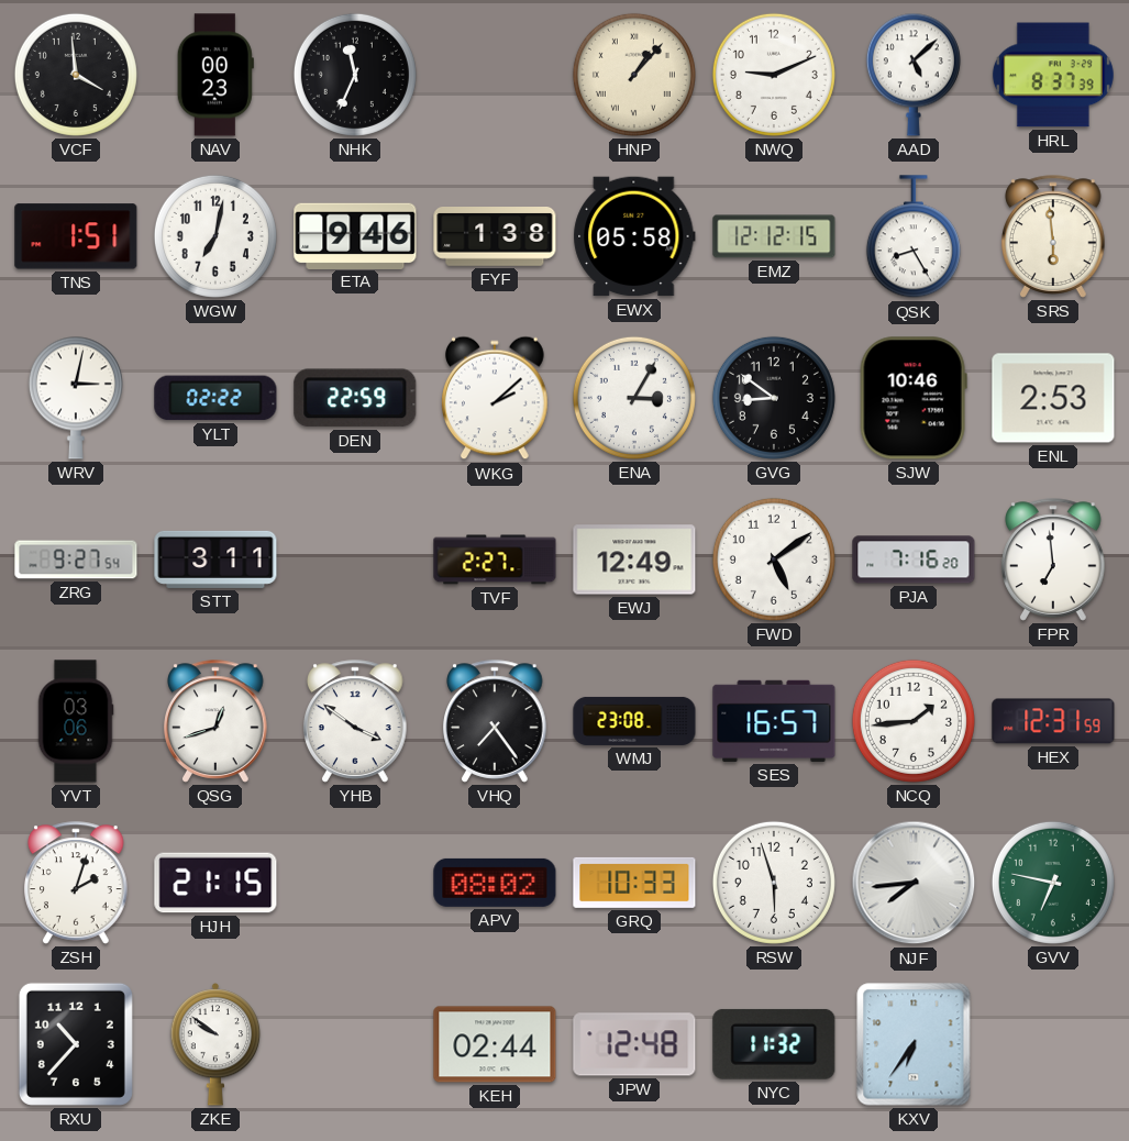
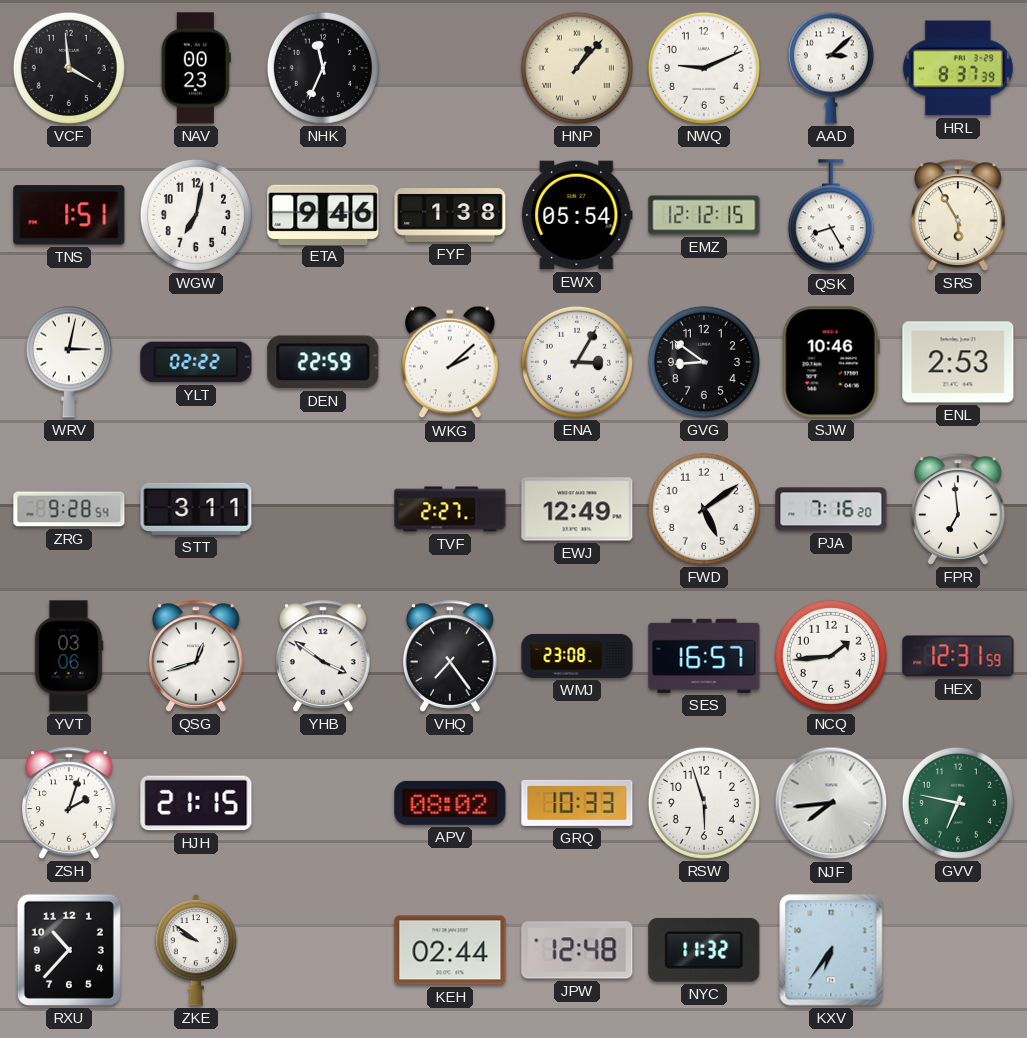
AAD: 5:08 -> 3:08 (831, 68)
EWX: 05:58 -> 05:54 (577, 215)
SRS: 5:59 -> 5:55 (958, 215)
ZRG: 9:27 -> 9:28 (69, 509)
